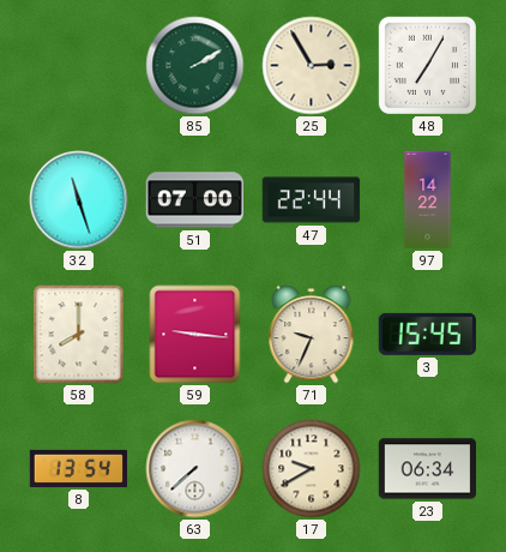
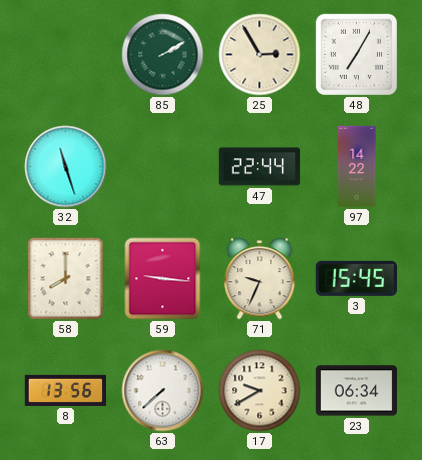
51: 07:00 -> none (195, 200)
8: 13:54 -> 13:56 (66, 390)
